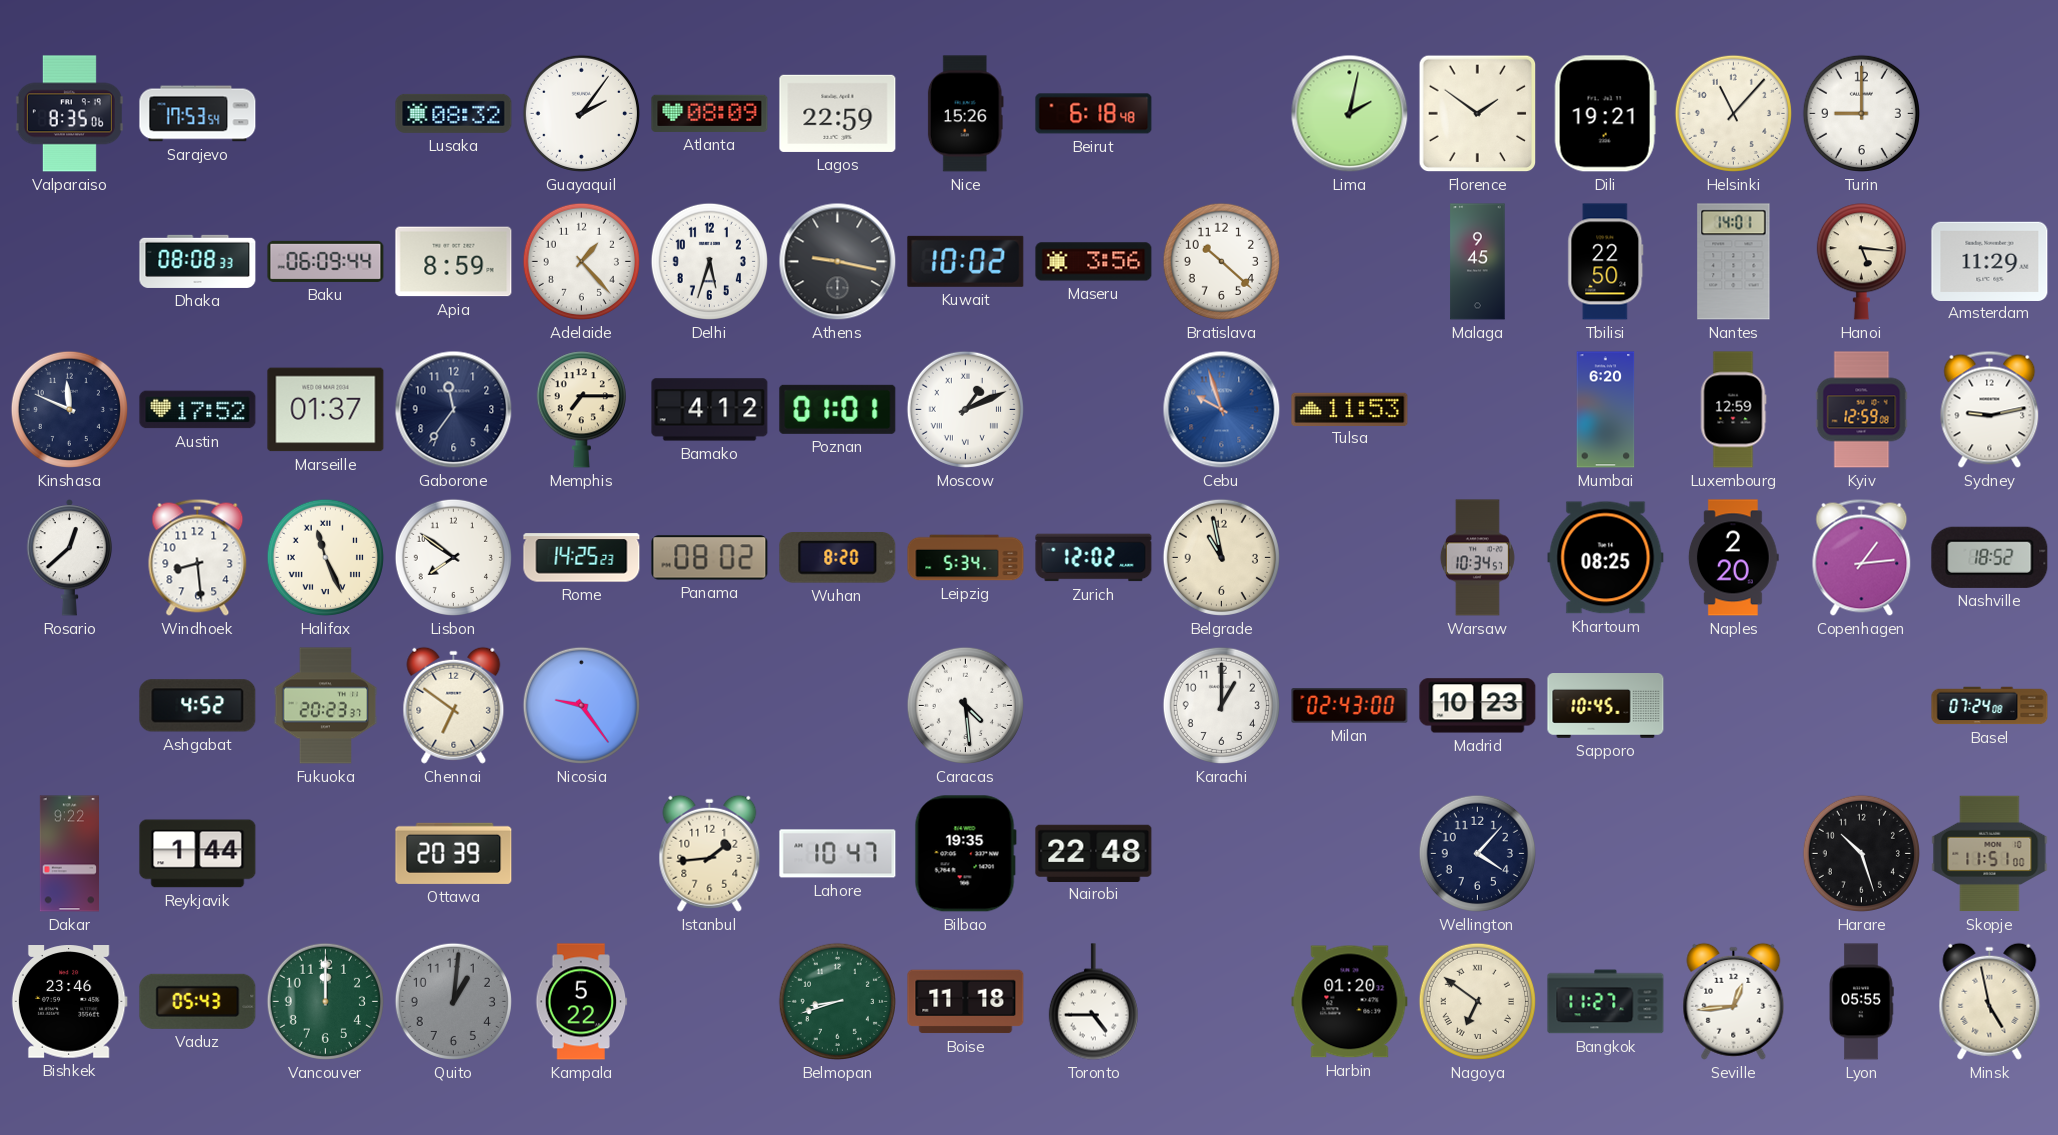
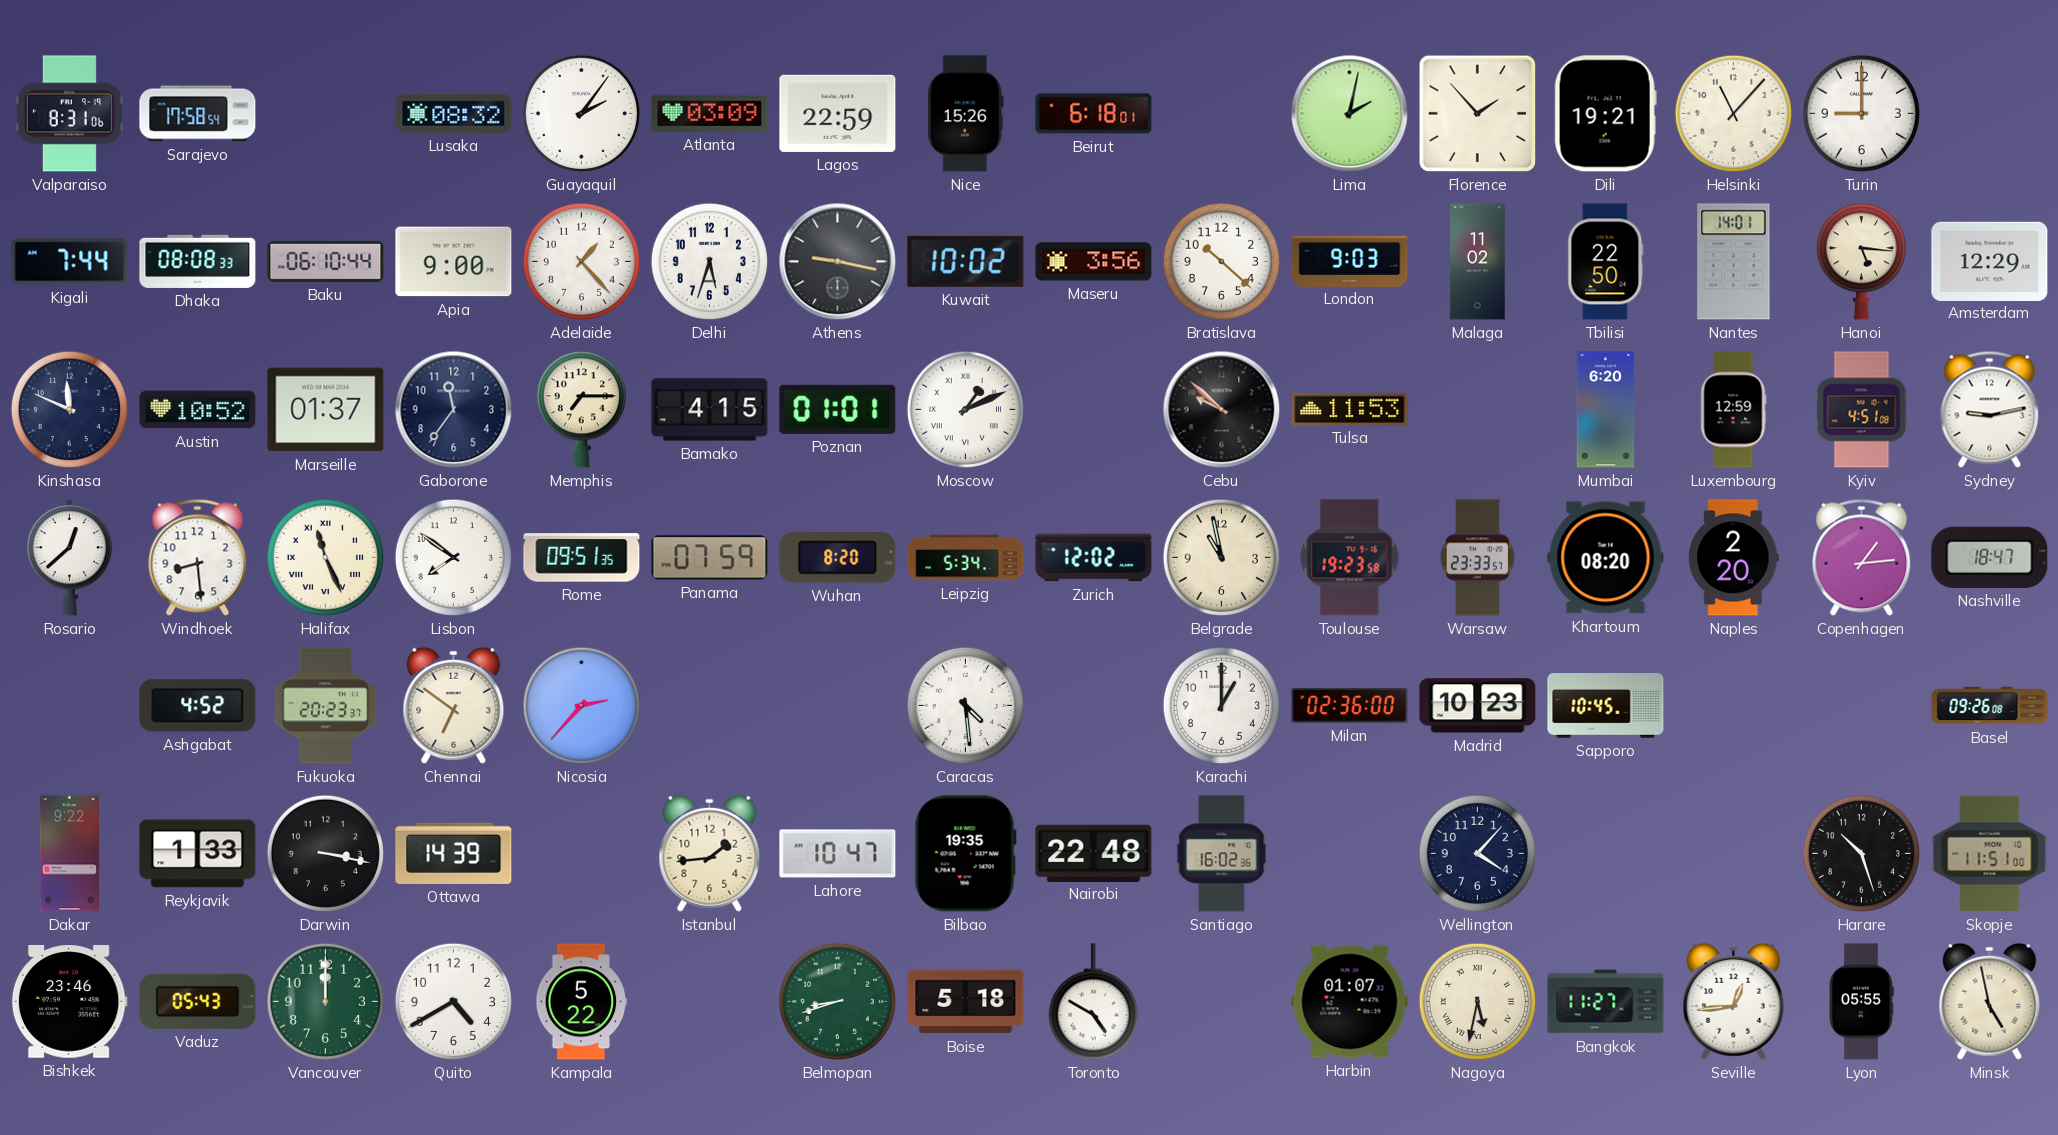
Valparaiso: 8:35 -> 8:31 (69, 114)
Sarajevo: 17:53 -> 17:58 (198, 114)
Atlanta: 08:09 -> 03:09 (710, 113)
Beirut: 6:18:48 -> 6:18:01 (1094, 114)
Florence: 1:51 -> 1:53 (1478, 114)
Kigali: none -> 7:44 (70, 262)
Baku: 06:09 -> 06:10 (326, 261)
Apia: 8:59 -> 9:00 (454, 262)
London: none -> 9:03 (1350, 261)
Malaga: 9:45 -> 11:02 (1478, 262)
Amsterdam: 11:29 -> 12:29 (1990, 261)
Austin: 17:52 -> 10:52 (198, 410)
Bamako: 4:12 -> 4:15 (710, 410)
Cebu: 9:57 -> 9:52 (1222, 410)
Cebu dial: blue -> black (1222, 410)
Kyiv: 12:59 -> 4:51 (1862, 410)
Rome: 14:25 -> 09:51 (582, 558)
Panama: 08:02 -> 07:59 (710, 558)
Toulouse: none -> 19:23 (1350, 558)
Warsaw: 10:34 -> 23:33 (1477, 558)
Khartoum: 08:25 -> 08:20 (1606, 558)
Nashville: 18:52 -> 18:47 (1990, 557)
Nicosia: 9:24 -> 2:37 (581, 705)
Milan: 02:43 -> 02:36 (1350, 706)
Basel: 07:24 -> 09:26 (1990, 706)
Reykjavik: 1:44 -> 1:33 (198, 854)
Darwin: none -> 3:17 (325, 853)
Ottawa: 20:39 -> 14:39 (454, 853)
Santiago: none -> 16:02 (1222, 854)
Quito: 1:01 -> 4:40 (453, 1001)
Quito dial: grey -> white (453, 1001)
Boise: 11:18 -> 5:18 (966, 1002)
Toronto: 4:45 -> 4:50 (1093, 1002)
Harbin: 01:20 -> 01:07 (1350, 1002)
Nagoya: 6:51 -> 5:32 (1477, 1001)
